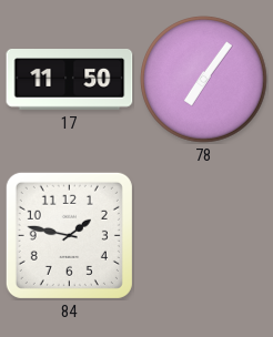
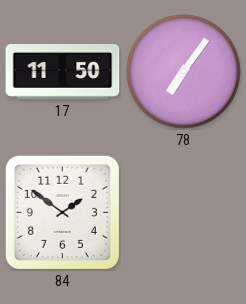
84: 1:47 -> 1:51 (62, 212)
